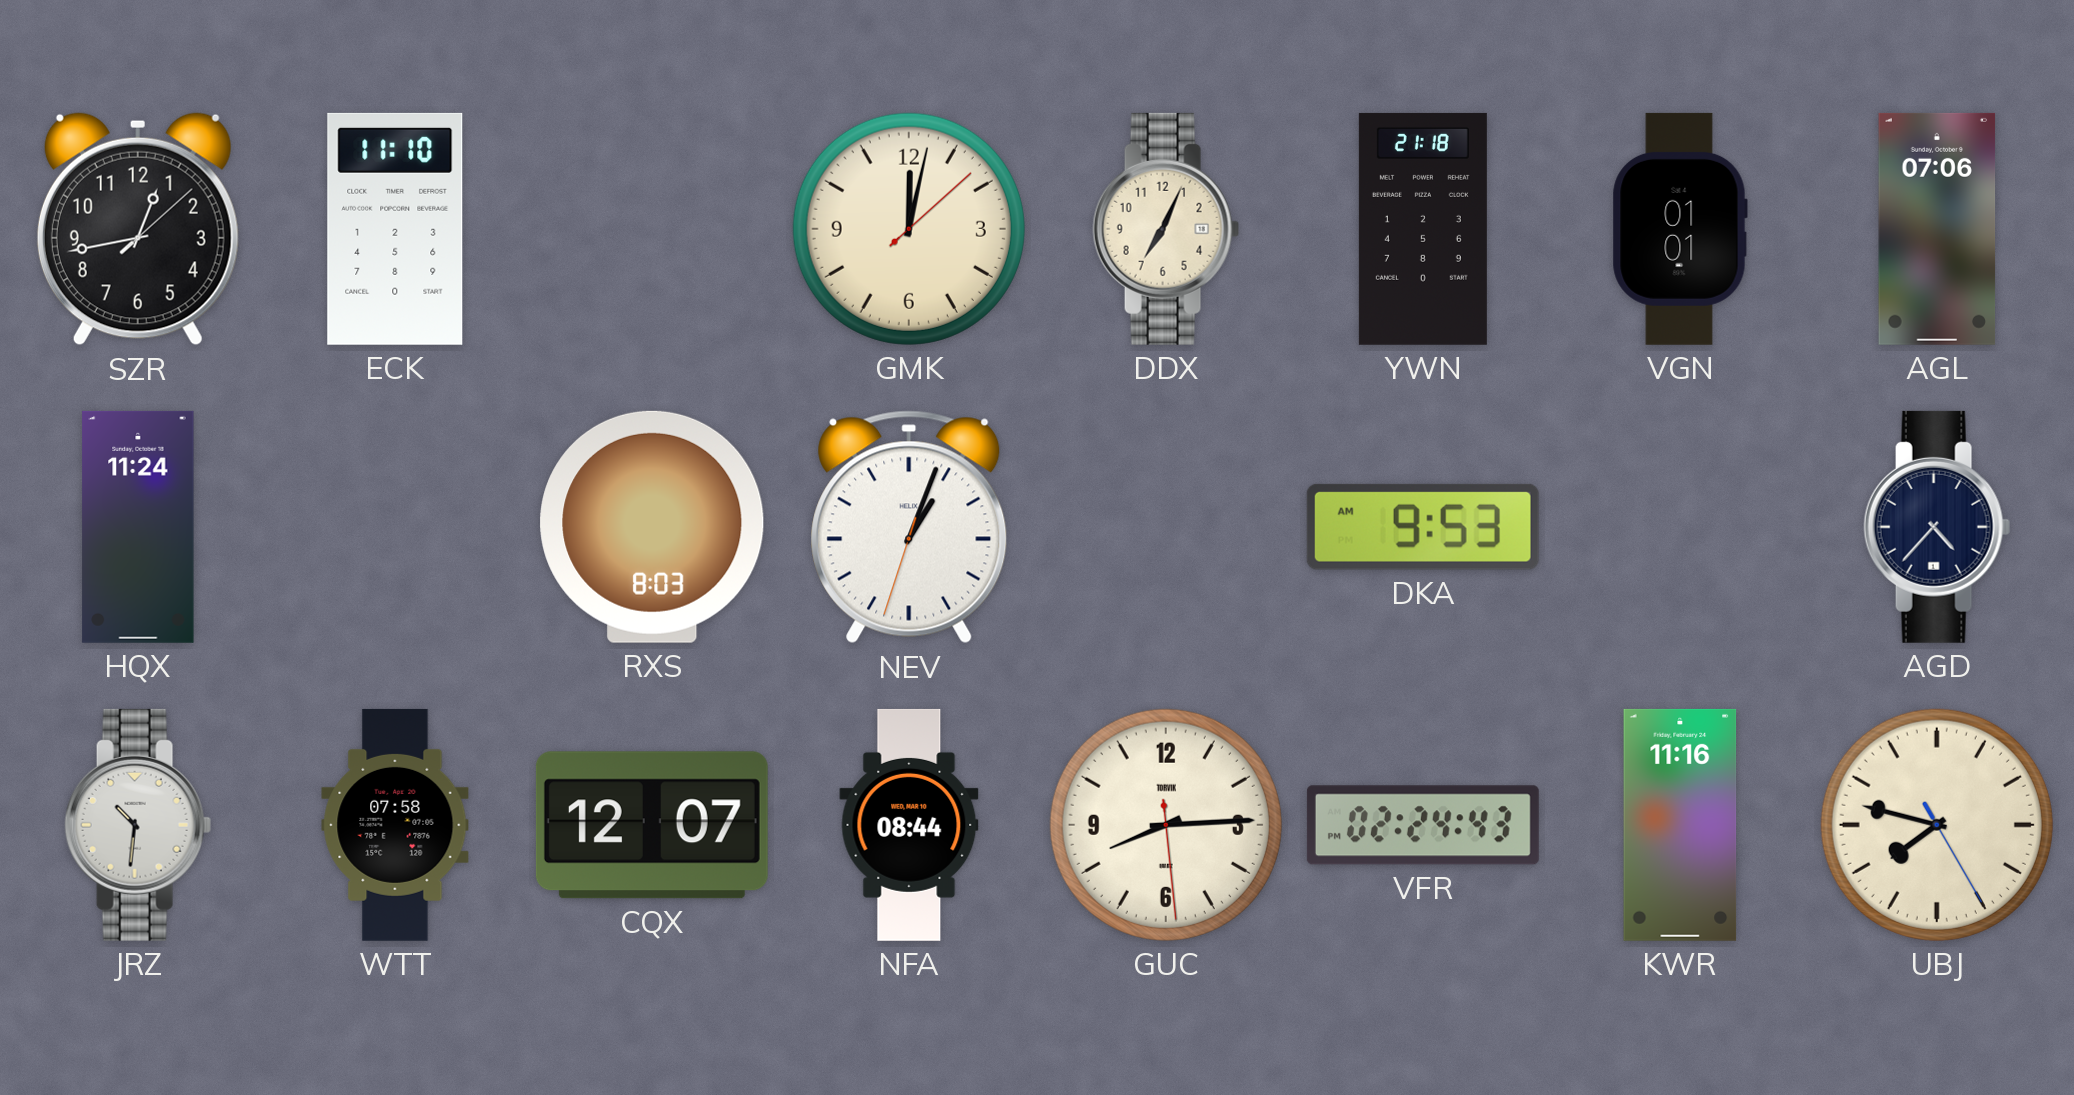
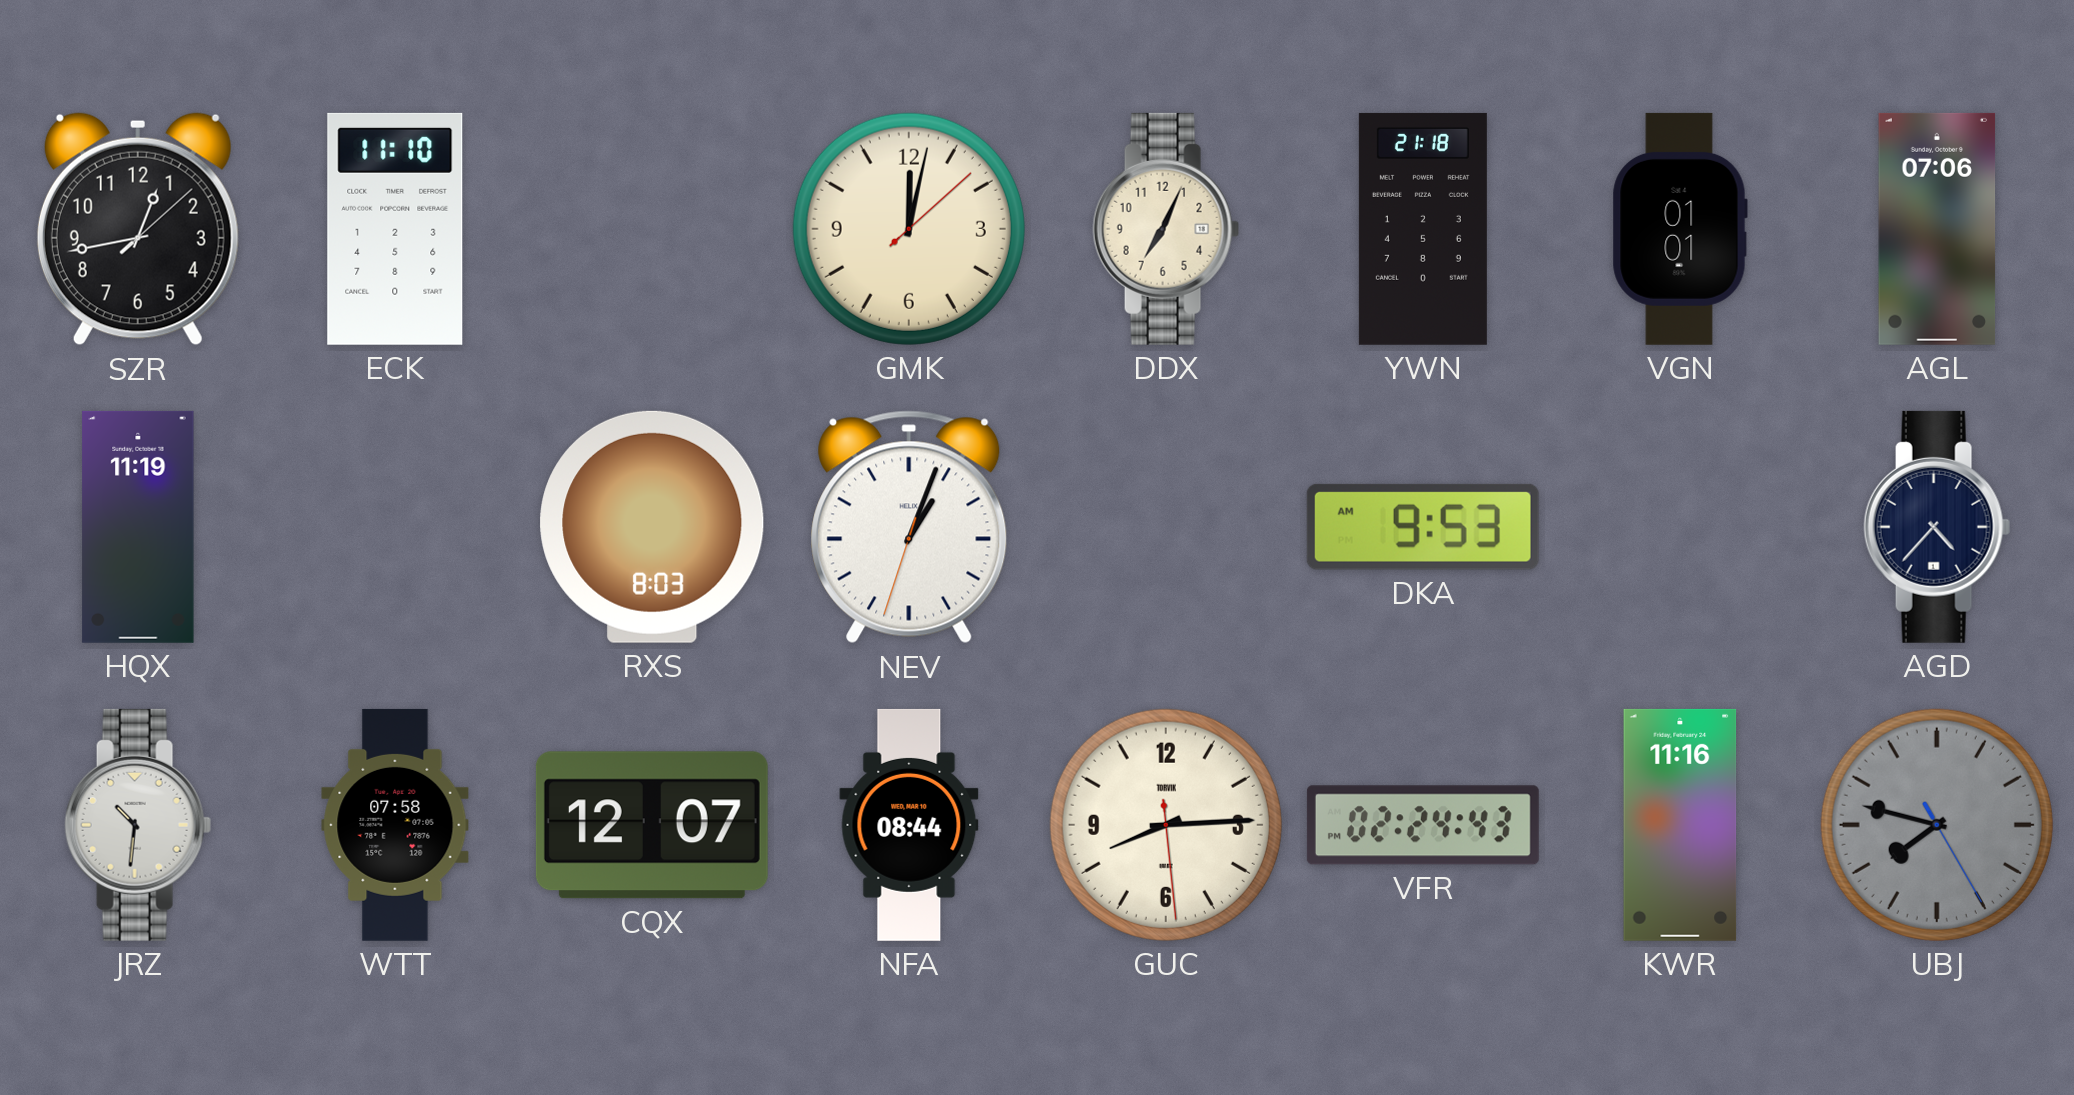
HQX: 11:24 -> 11:19 (138, 527)
UBJ dial: cream -> grey (1937, 825)
